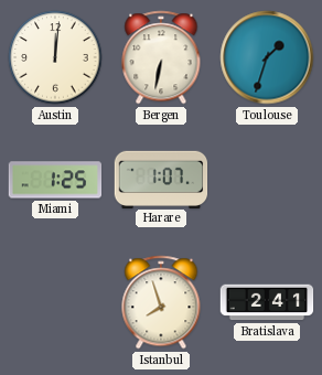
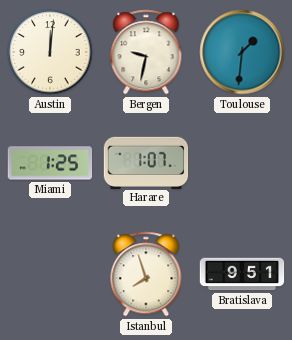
Bergen: 6:32 -> 9:32 (146, 52)
Toulouse: 1:33 -> 1:31 (242, 52)
Bratislava: 2:41 -> 9:51 (242, 274)
